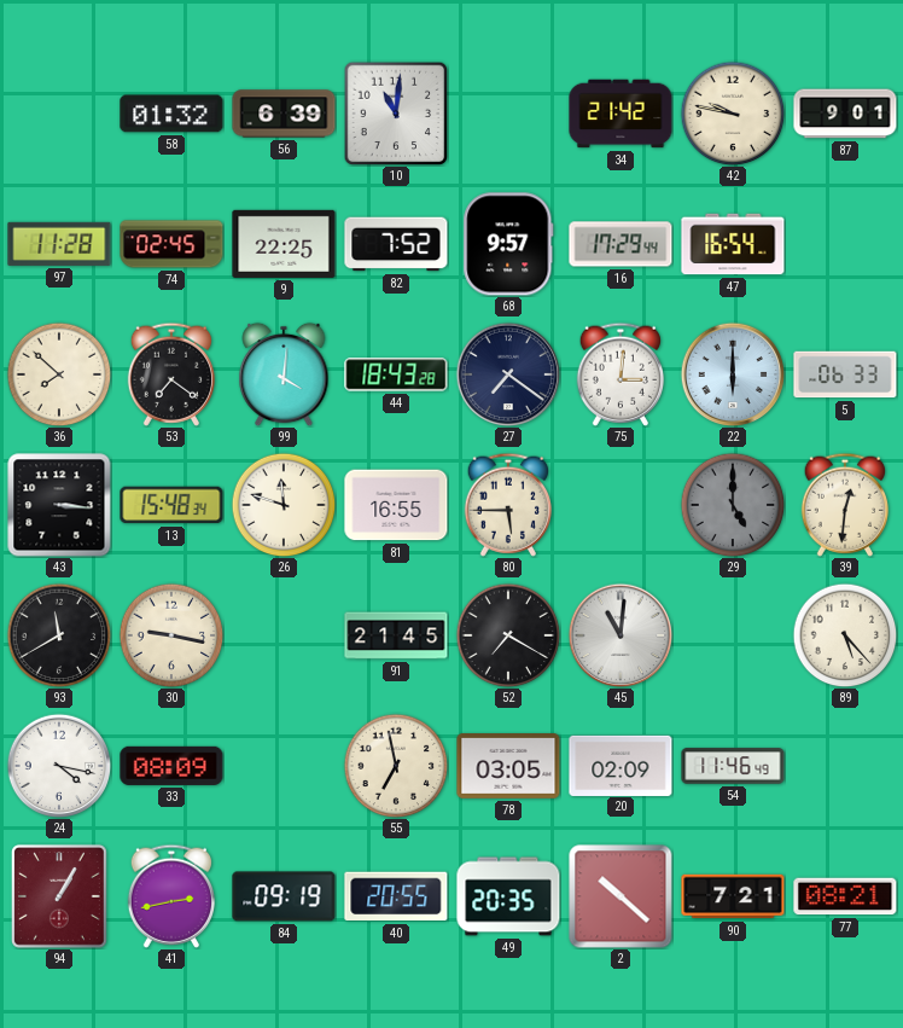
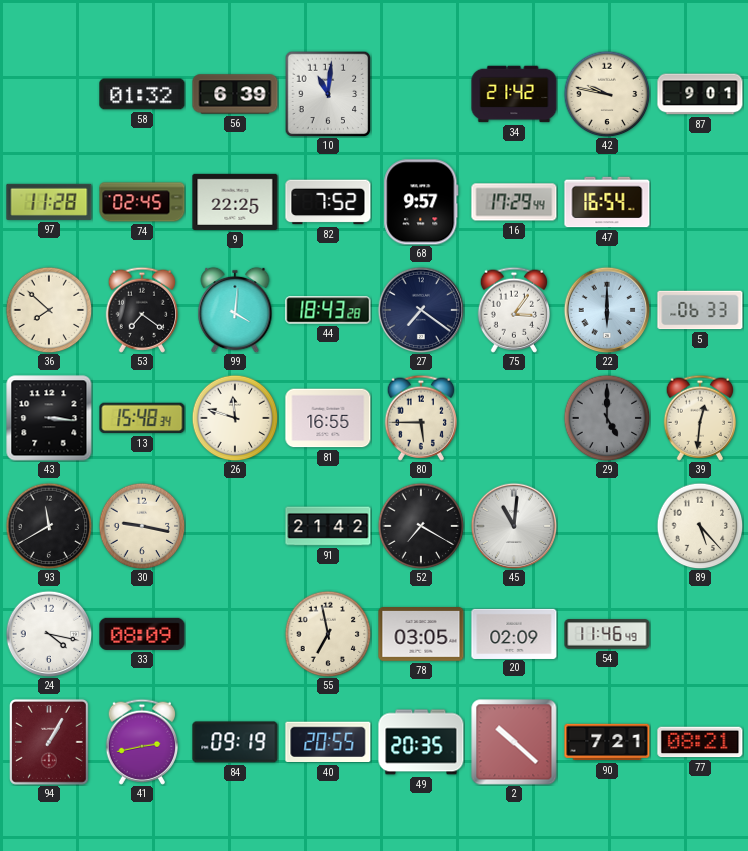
75: 3:01 -> 3:06 (513, 310)
91: 21:45 -> 21:42 (328, 526)
